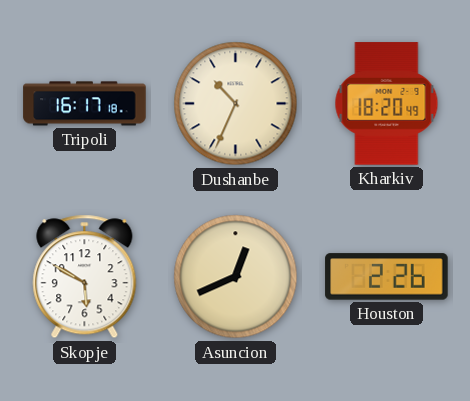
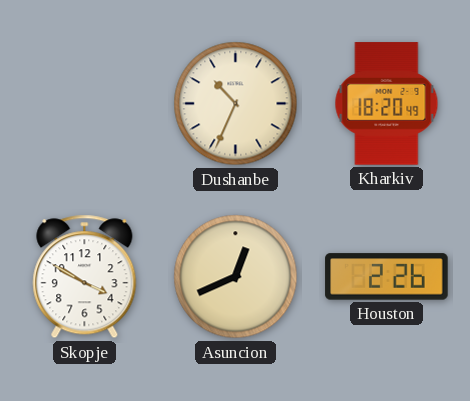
Tripoli: 16:17 -> none (85, 104)
Skopje: 5:50 -> 3:50 (85, 277)
